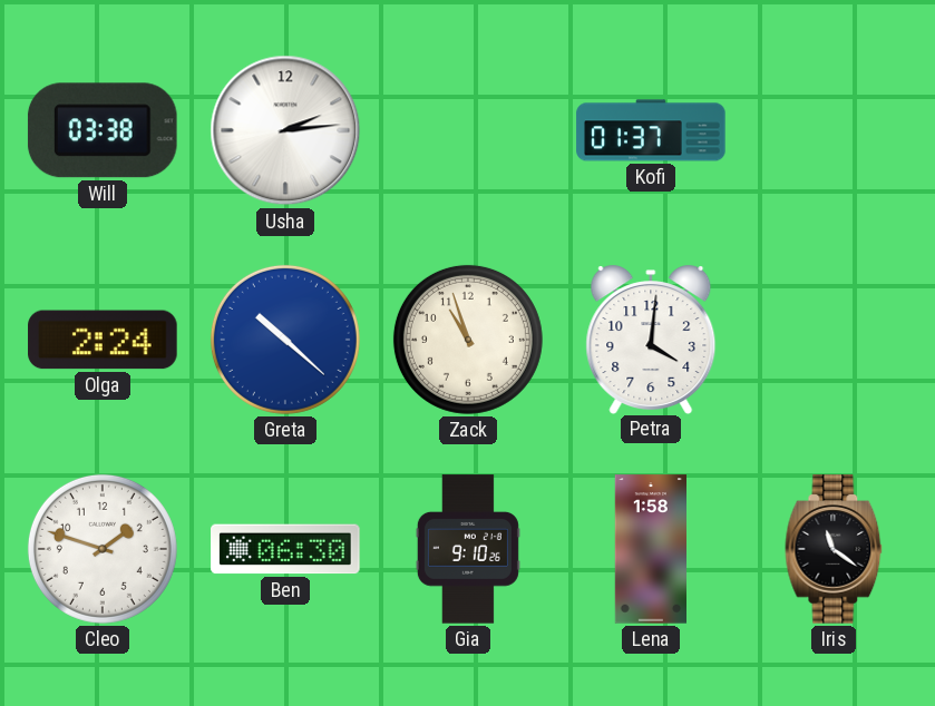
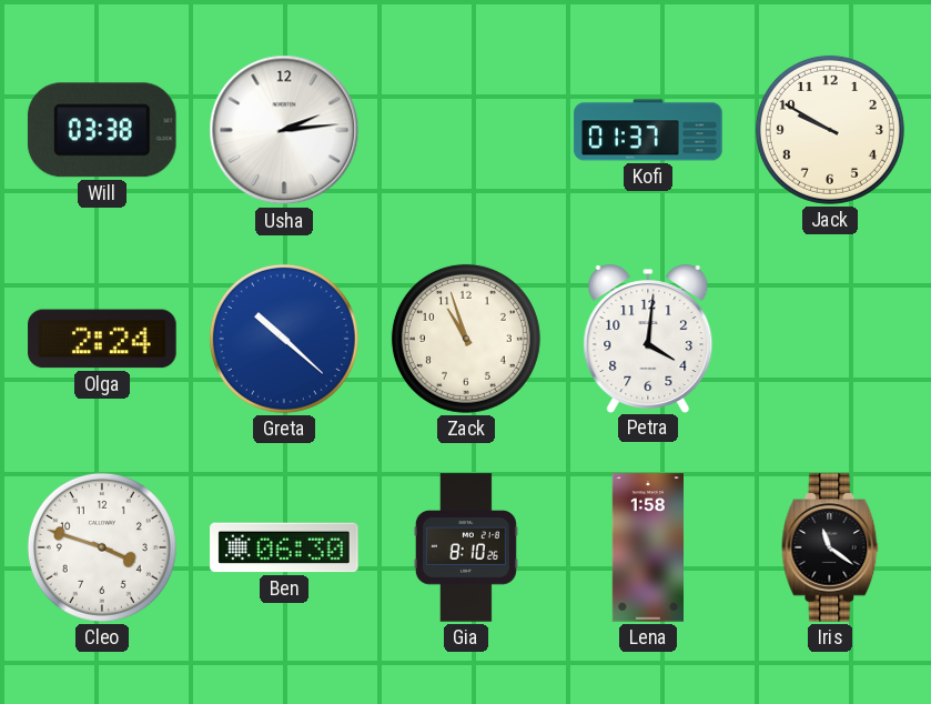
Jack: none -> 9:50 (830, 130)
Cleo: 1:48 -> 3:48 (102, 547)
Gia: 9:10 -> 8:10 (466, 547)
